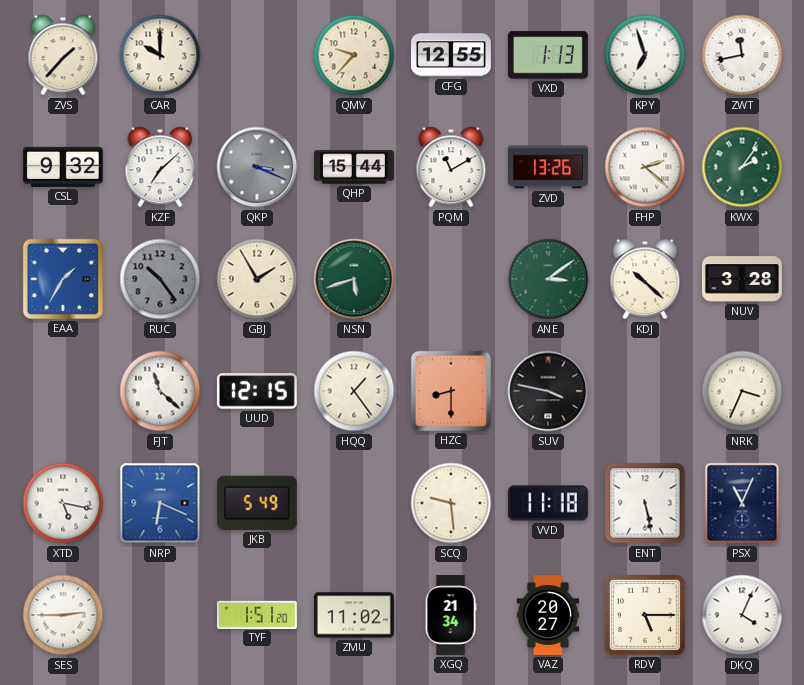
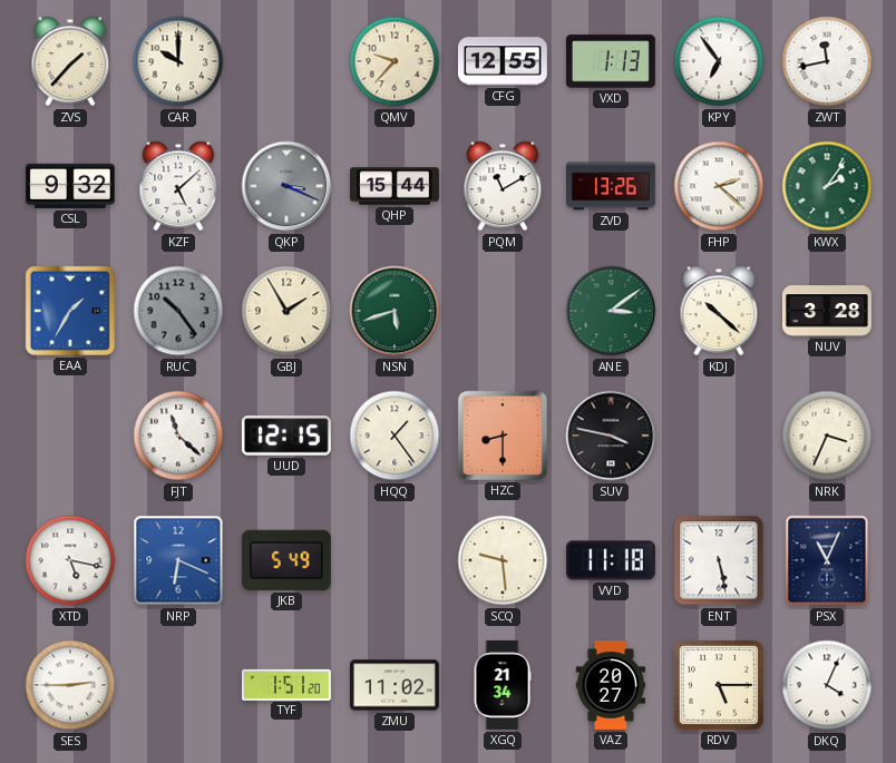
KPY: 6:57 -> 6:54 (719, 61)
KZF: 7:08 -> 5:08 (178, 186)
